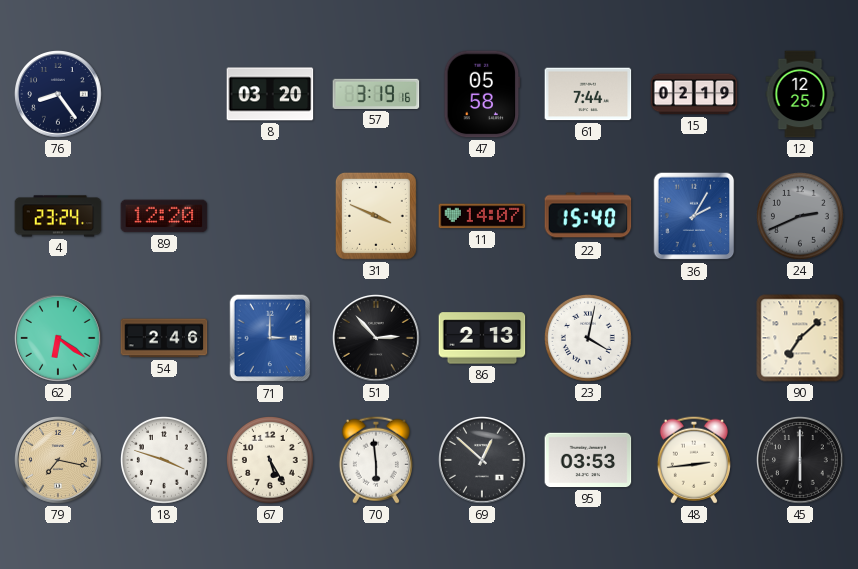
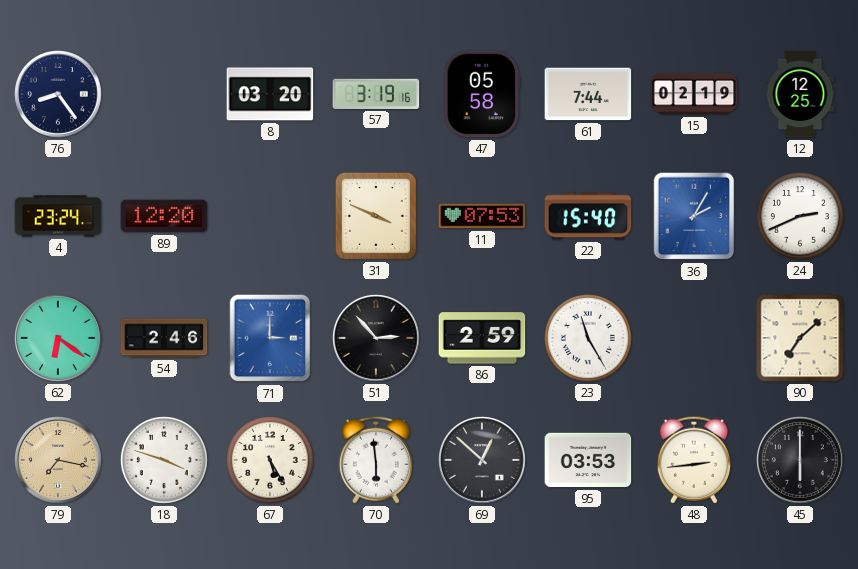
11: 14:07 -> 07:53 (482, 216)
24 dial: grey -> white (801, 217)
86: 2:13 -> 2:59 (482, 338)
23: 4:02 -> 11:25 (589, 339)
